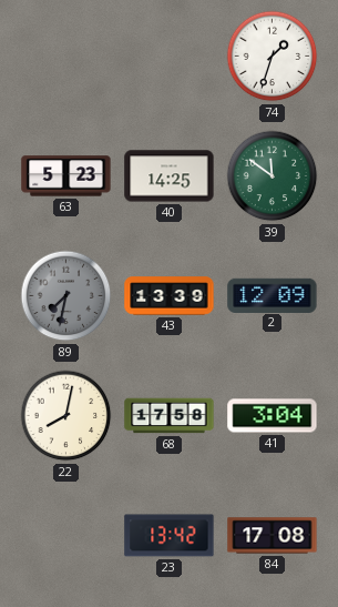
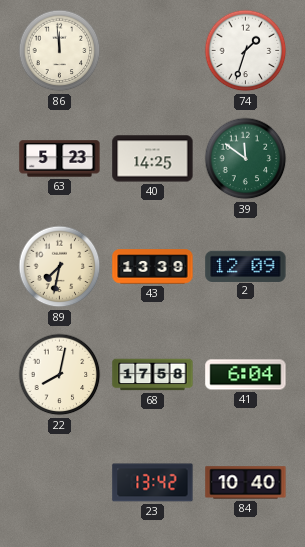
86: none -> 11:59 (60, 51)
89 dial: grey -> cream (60, 267)
41: 3:04 -> 6:04 (246, 375)
84: 17:08 -> 10:40 (246, 483)
